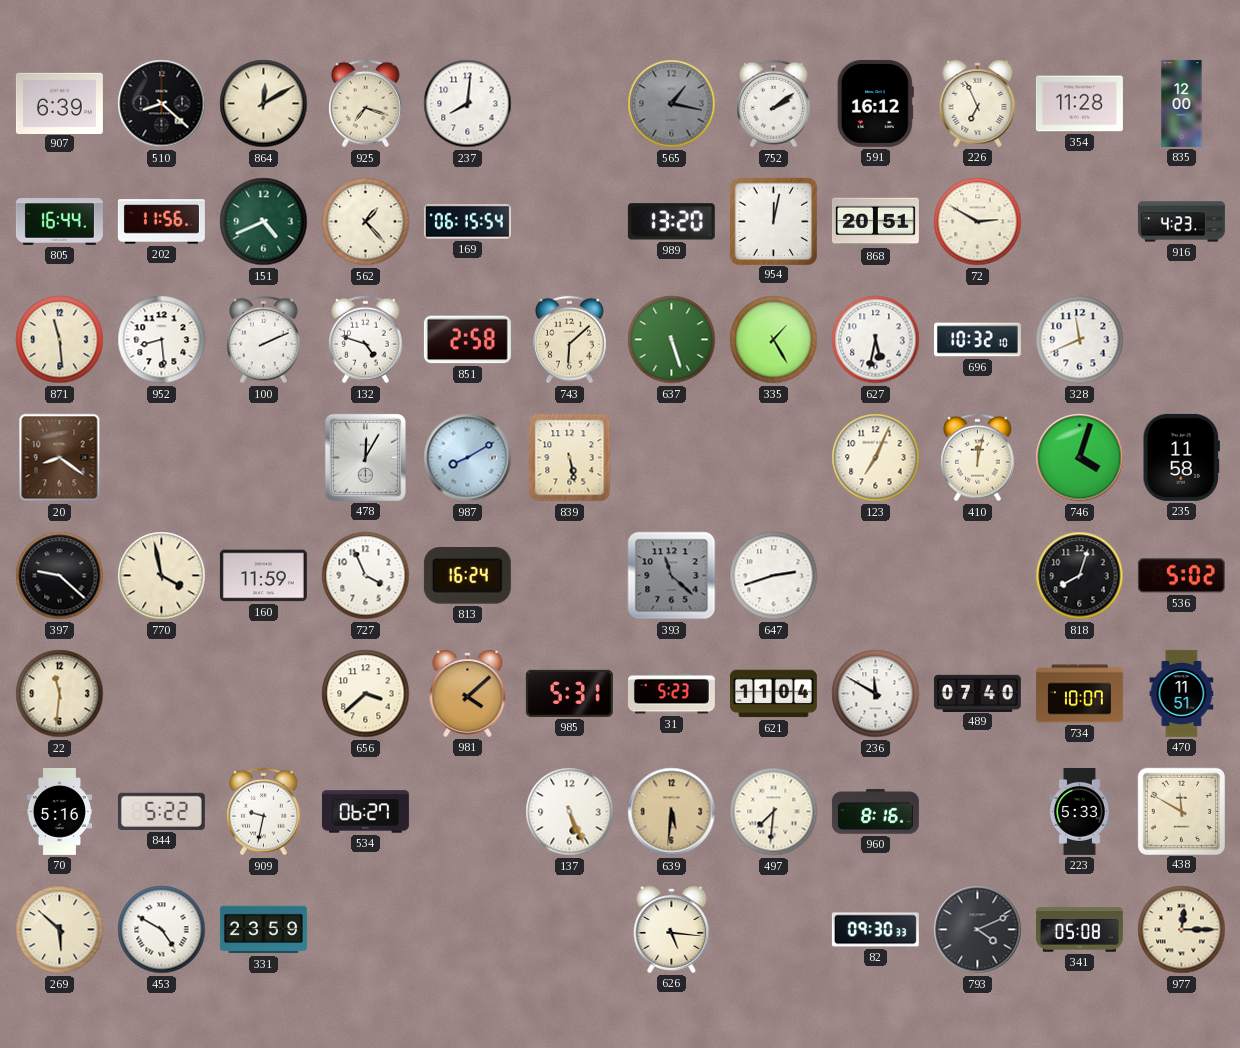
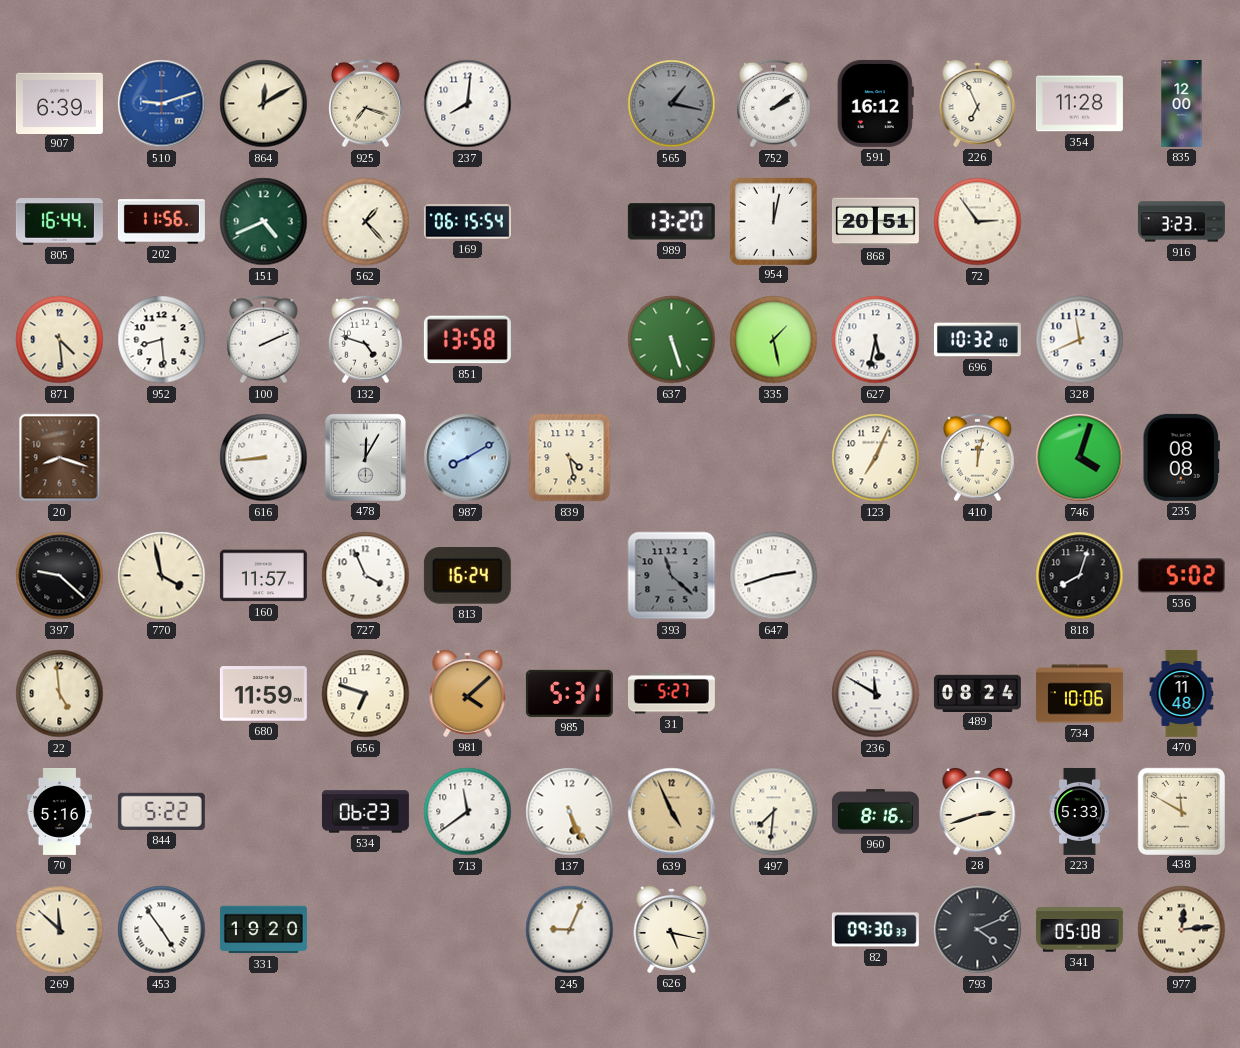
510: 8:22 -> 9:12 (162, 104)
510 dial: black -> blue (162, 104)
72: 2:50 -> 2:54 (978, 222)
916: 4:23 -> 3:23 (1181, 222)
871: 11:29 -> 4:29 (60, 340)
851: 2:58 -> 13:58 (467, 340)
743: 6:08 -> none (570, 340)
335: 1:25 -> 1:28 (774, 340)
20: 8:21 -> 8:18 (60, 458)
616: none -> 8:44 (264, 458)
839: 5:28 -> 4:28 (570, 458)
235: 11:58 -> 08:08 (1181, 457)
160: 11:59 -> 11:57 (263, 576)
22: 11:31 -> 4:59 (60, 694)
680: none -> 11:59 (263, 694)
656: 3:38 -> 6:48 (366, 694)
31: 5:23 -> 5:27 (671, 694)
621: 11:04 -> none (773, 694)
489: 07:40 -> 08:24 (977, 693)
734: 10:07 -> 10:06 (1079, 694)
470: 11:51 -> 11:48 (1182, 693)
909: 9:32 -> none (264, 812)
534: 06:27 -> 06:23 (365, 812)
713: none -> 11:39 (468, 812)
639: 5:31 -> 4:56 (672, 812)
28: none -> 2:42 (978, 812)
269: 5:52 -> 11:52 (60, 930)
453: 4:50 -> 4:54 (162, 930)
331: 23:59 -> 19:20 (263, 930)
245: none -> 9:04 (570, 930)
626: 5:16 -> 5:17 (672, 930)
977: 12:15 -> 12:14 (1182, 930)
